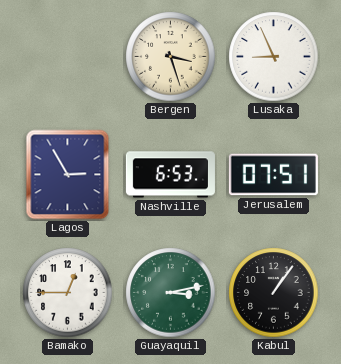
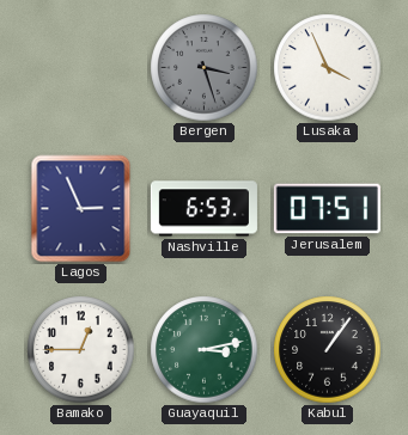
Bergen dial: cream -> grey (205, 68)
Lusaka: 8:56 -> 3:56 (328, 68)
Lagos: 2:55 -> 2:56 (81, 209)
